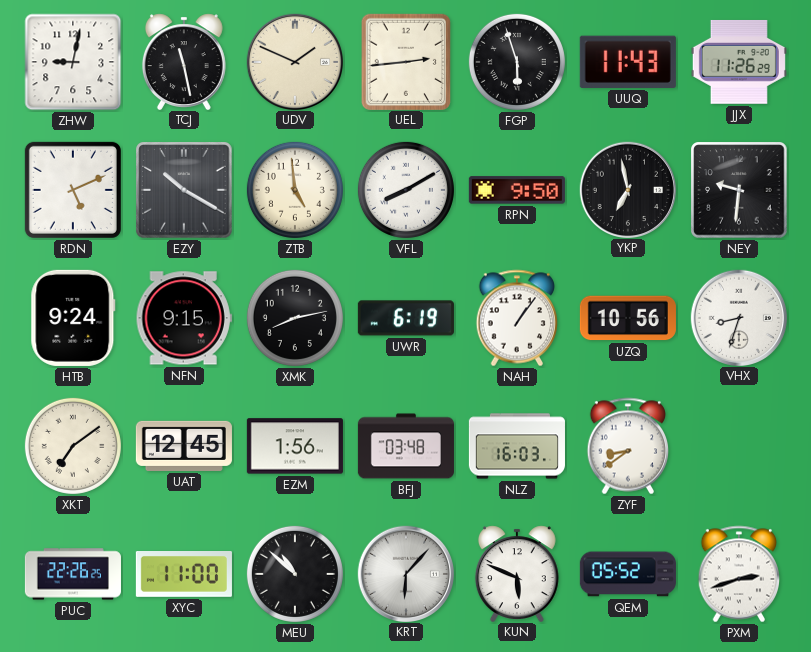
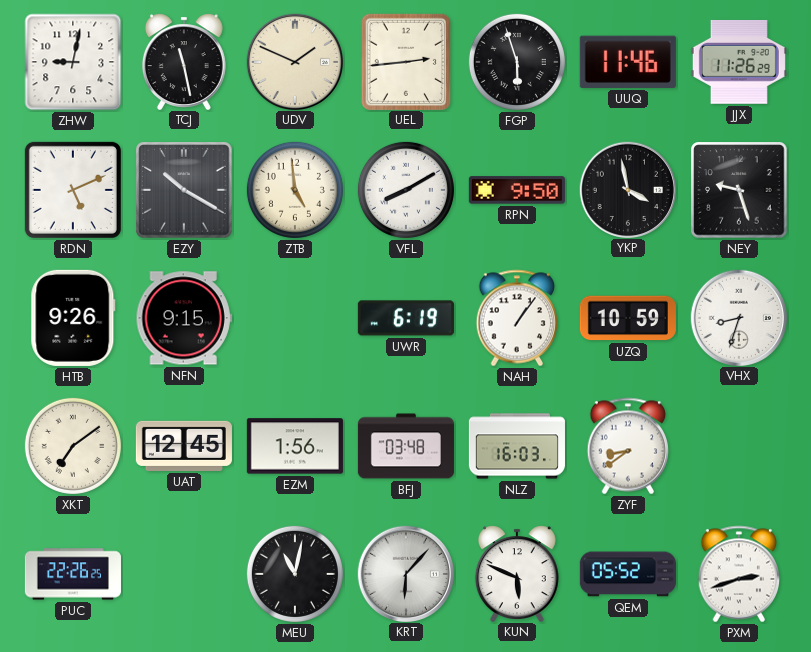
UUQ: 11:43 -> 11:46 (628, 62)
YKP: 6:58 -> 3:58 (627, 189)
NEY: 9:31 -> 9:27 (739, 190)
HTB: 9:24 -> 9:26 (73, 318)
XMK: 8:13 -> none (295, 318)
UZQ: 10:56 -> 10:59 (628, 318)
XYC: 11:00 -> none (184, 575)
MEU: 10:52 -> 11:02 (295, 574)
